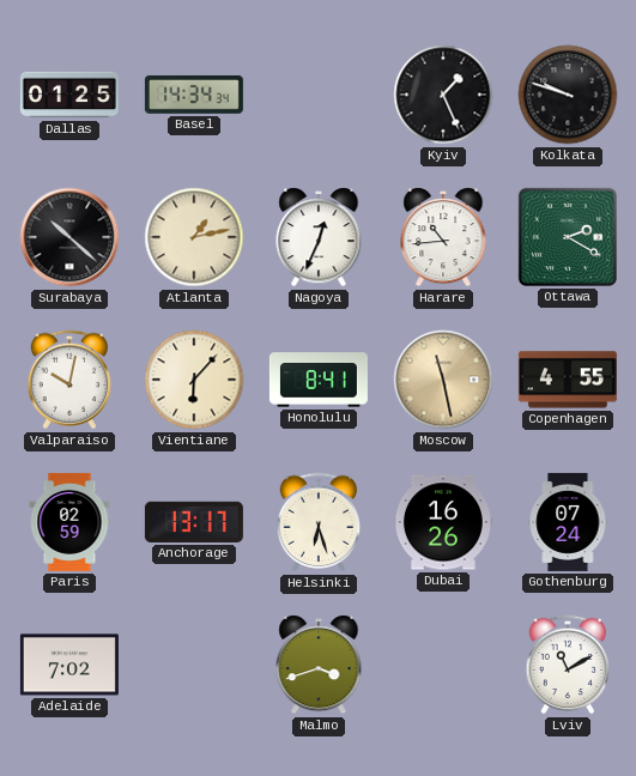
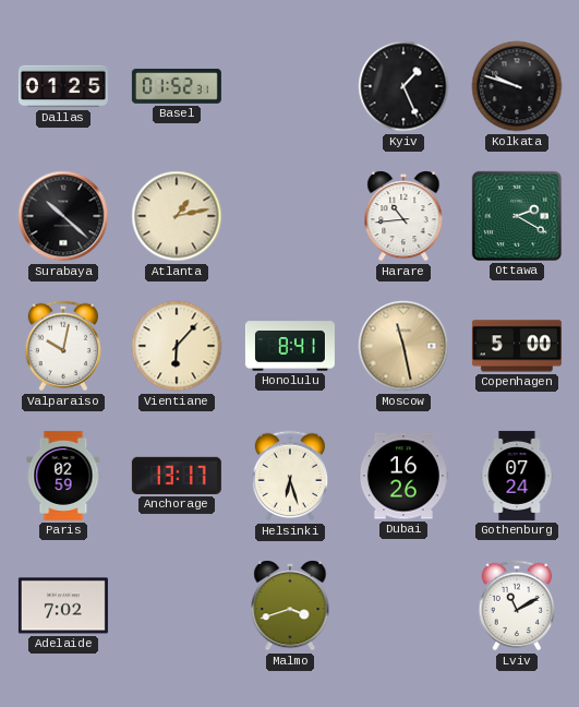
Basel: 14:34 -> 01:52 (177, 86)
Nagoya: 12:34 -> none (319, 237)
Copenhagen: 4:55 -> 5:00 (517, 346)
